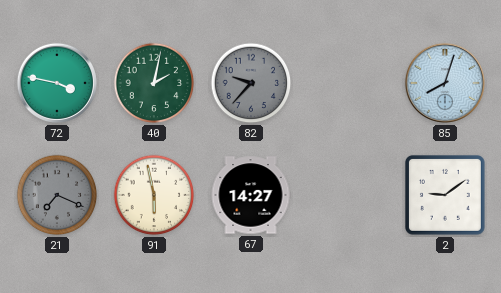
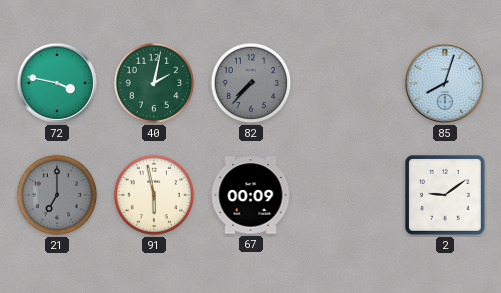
82: 9:37 -> 7:37 (251, 83)
21: 7:19 -> 7:00 (57, 195)
67: 14:27 -> 00:09 (251, 195)
